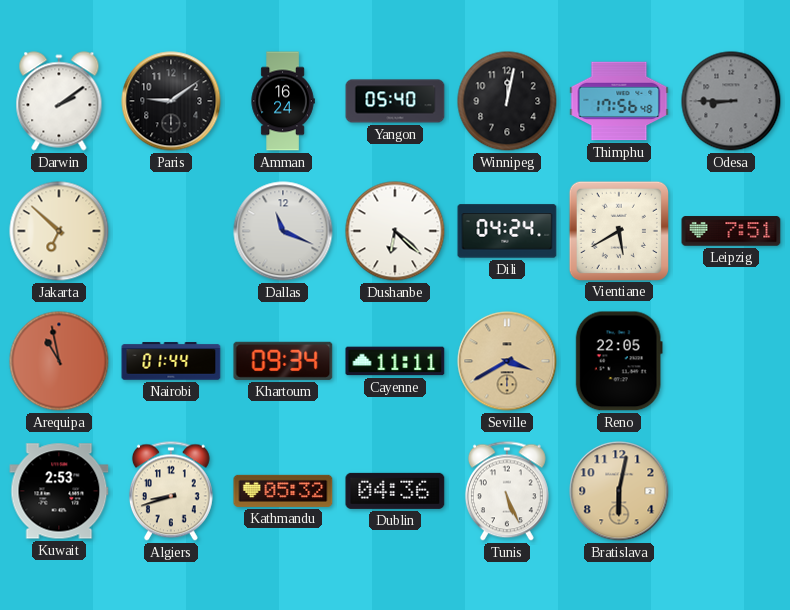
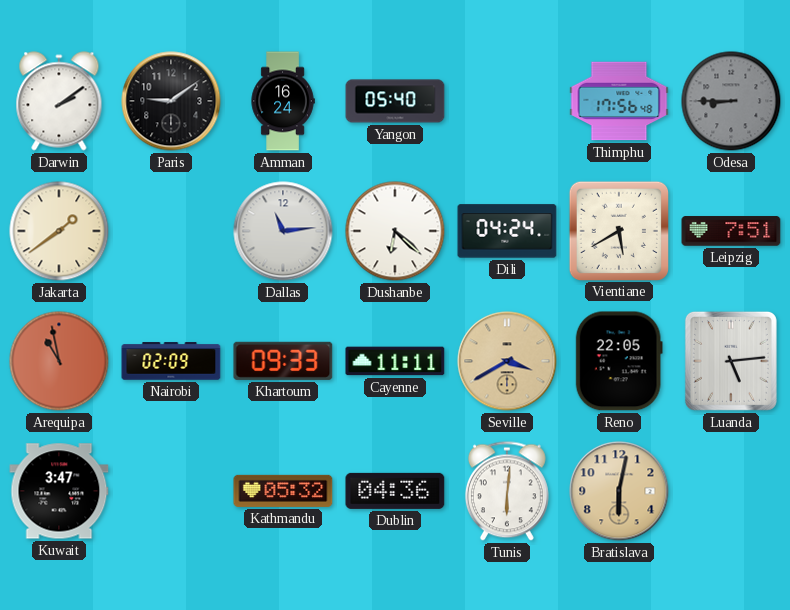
Winnipeg: 12:02 -> none (507, 101)
Jakarta: 6:52 -> 1:39 (59, 231)
Dallas: 11:19 -> 11:14 (283, 231)
Nairobi: 01:44 -> 02:09 (171, 361)
Khartoum: 09:34 -> 09:33 (283, 361)
Luanda: none -> 5:14 (731, 361)
Kuwait: 2:53 -> 3:47 (59, 491)
Algiers: 8:42 -> none (171, 491)
Tunis: 5:26 -> 6:01 (507, 491)
